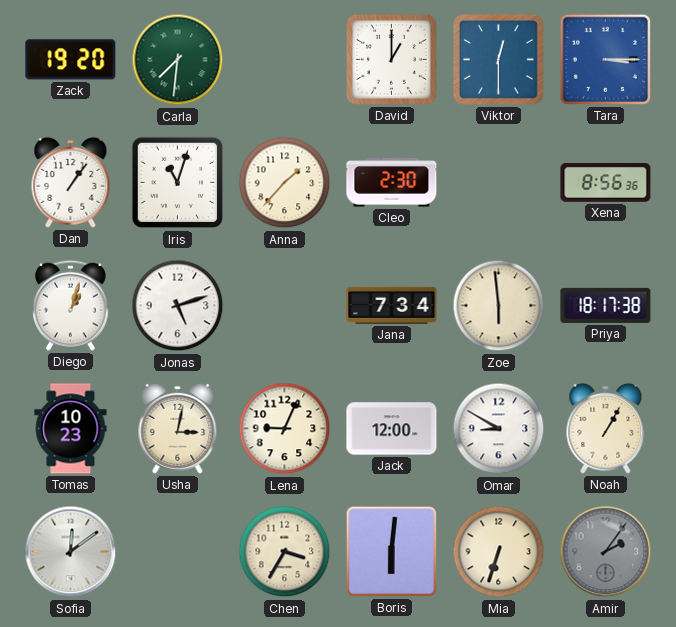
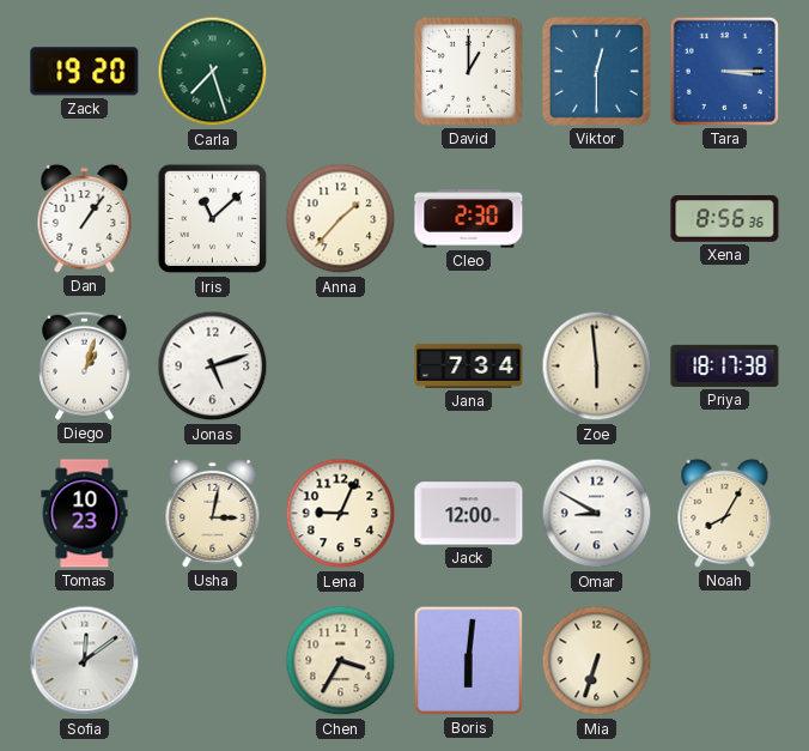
Carla: 7:31 -> 7:27 (213, 72)
Iris: 11:03 -> 11:08 (213, 219)
Noah: 1:05 -> 8:05 (725, 513)
Amir: 2:06 -> none (606, 552)
